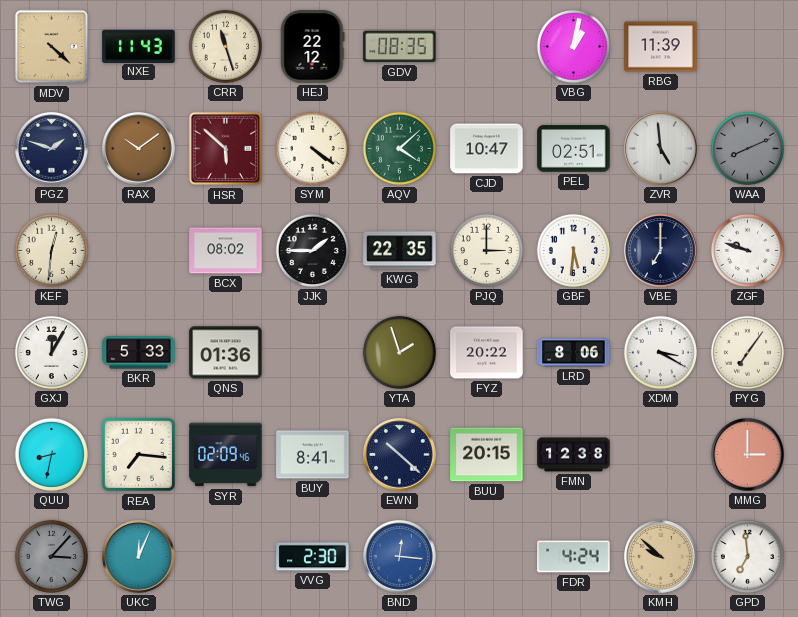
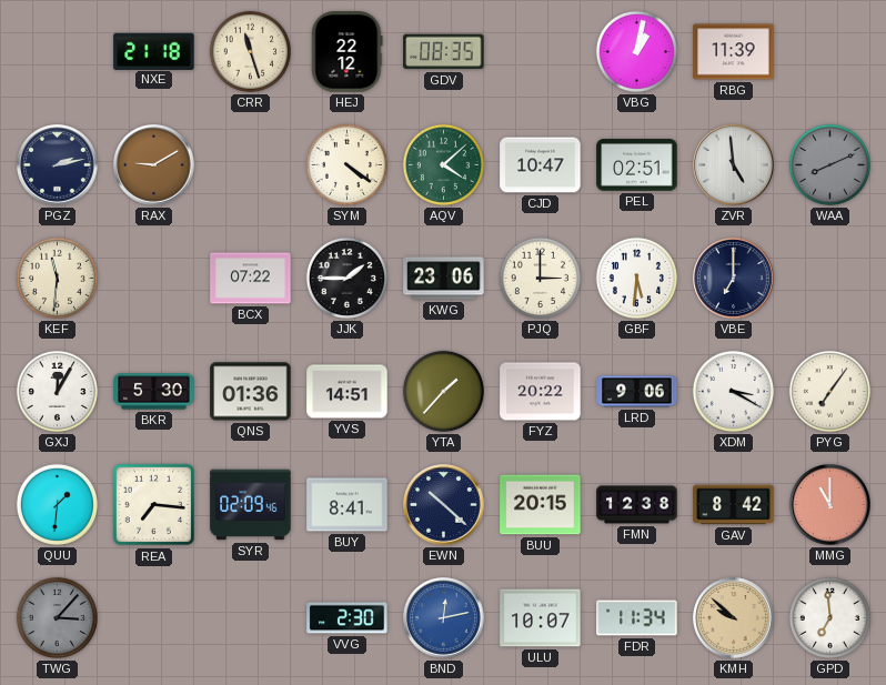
MDV: 4:22 -> none (52, 47)
NXE: 11:43 -> 21:18 (154, 51)
PGZ: 1:48 -> 2:13 (58, 165)
RAX: 10:09 -> 9:10 (154, 165)
HSR: 5:52 -> none (226, 149)
KEF: 12:31 -> 11:31 (57, 278)
BCX: 08:02 -> 07:22 (251, 279)
KWG: 22:35 -> 23:06 (444, 279)
ZGF: 9:48 -> none (747, 250)
BKR: 5:33 -> 5:30 (154, 392)
YVS: none -> 14:51 (348, 392)
YTA: 1:57 -> 1:37 (443, 391)
LRD: 8:06 -> 9:06 (637, 392)
QUU: 8:32 -> 1:31 (57, 504)
GAV: none -> 8:42 (734, 505)
MMG: 3:00 -> 11:00 (830, 505)
UKC: 12:04 -> none (139, 557)
BND: 12:16 -> 12:13 (444, 618)
ULU: none -> 10:07 (541, 618)
FDR: 4:24 -> 11:34 (637, 618)
